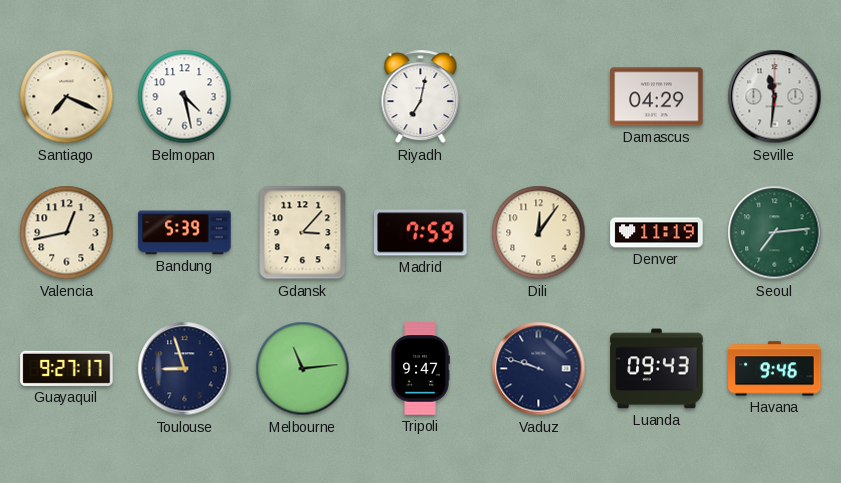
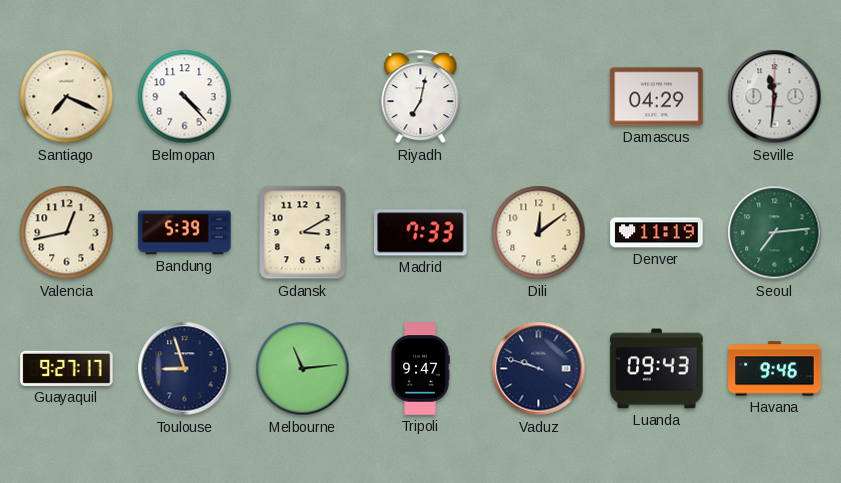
Belmopan: 4:28 -> 4:23 (185, 97)
Gdansk: 3:07 -> 3:10 (303, 233)
Madrid: 7:59 -> 7:33 (421, 233)
Dili: 12:06 -> 12:09 (539, 233)
